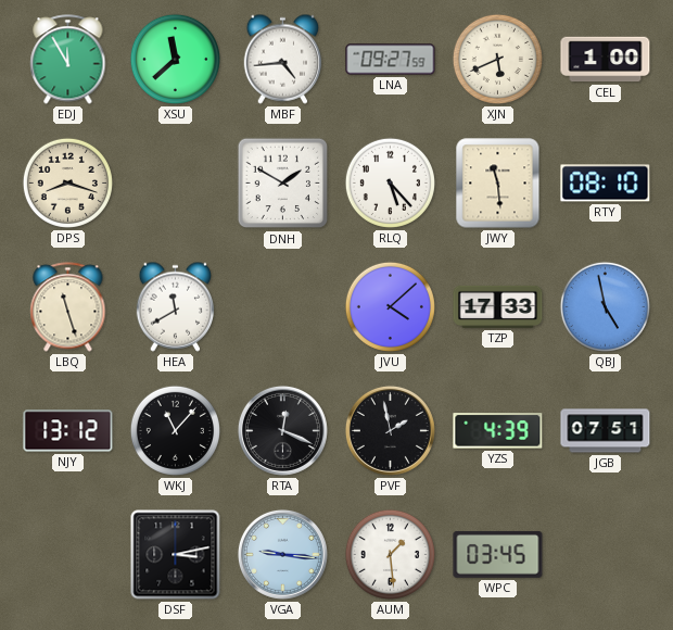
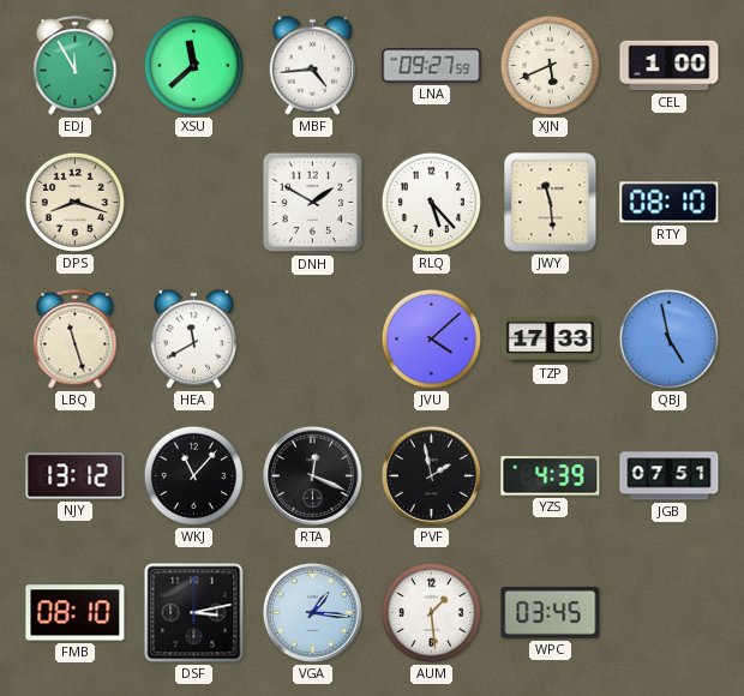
FMB: none -> 08:10 (76, 613)
VGA: 9:16 -> 1:16 (312, 612)
